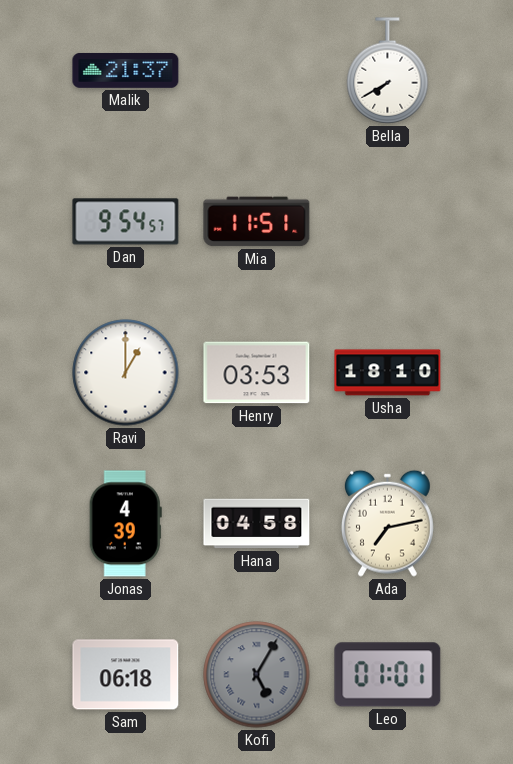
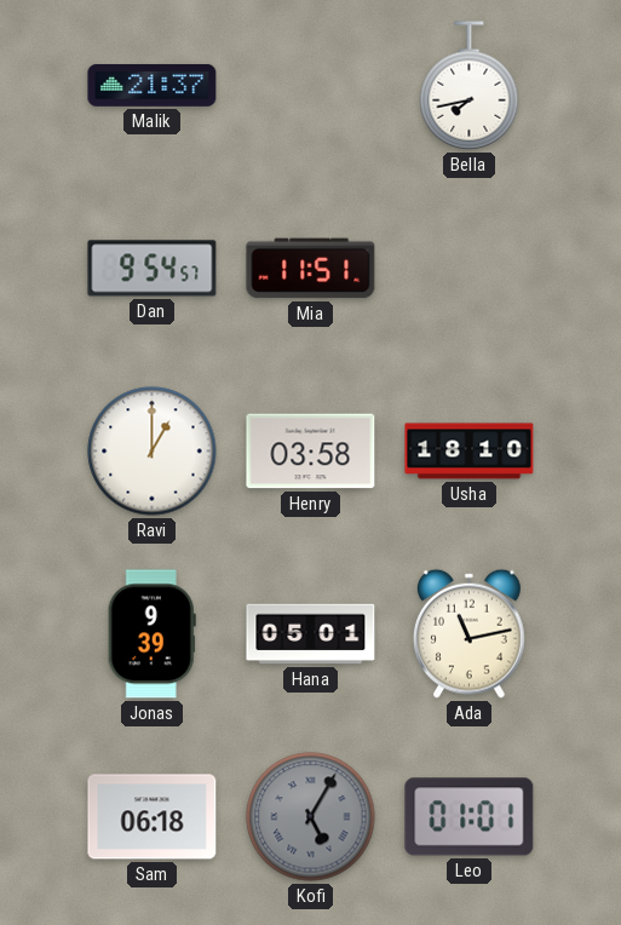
Bella: 7:40 -> 7:43 (470, 86)
Henry: 03:53 -> 03:58 (311, 452)
Jonas: 4:39 -> 9:39 (151, 634)
Hana: 04:58 -> 05:01 (311, 634)
Ada: 7:13 -> 11:13 (468, 633)
